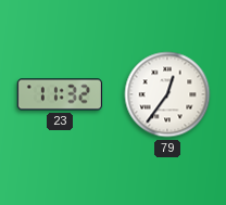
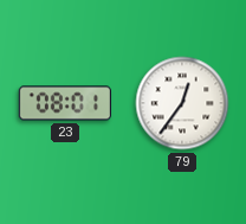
23: 11:32 -> 08:01 (64, 103)
